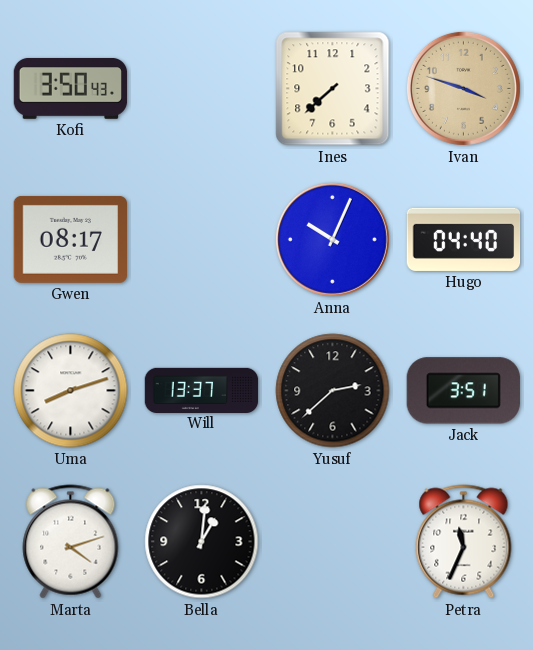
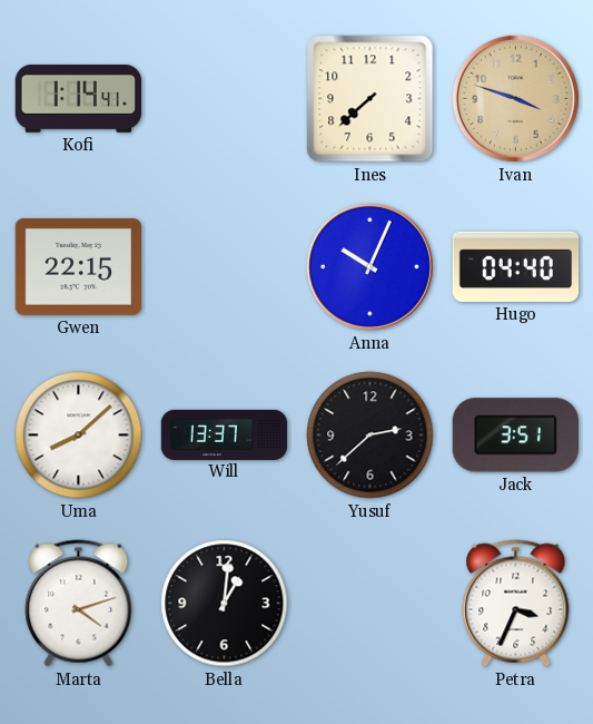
Kofi: 3:50 -> 1:14 (79, 99)
Gwen: 08:17 -> 22:15 (78, 266)
Uma: 8:12 -> 8:08 (79, 436)
Petra: 11:34 -> 3:34 (516, 604)
